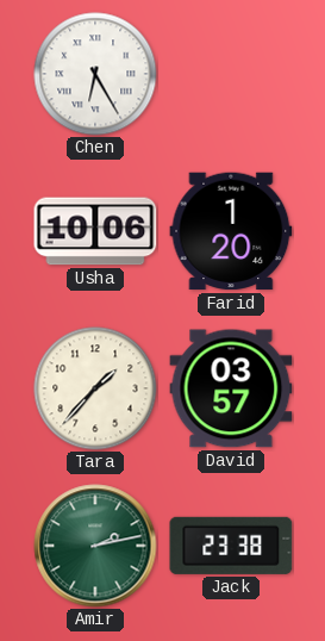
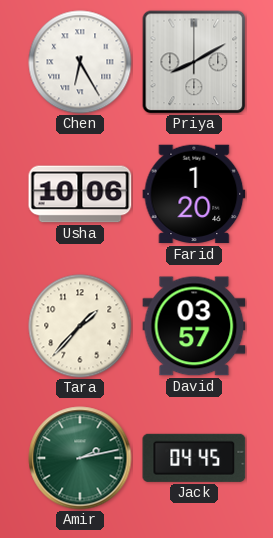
Priya: none -> 8:10 (194, 62)
Jack: 23:38 -> 04:45 (194, 458)
